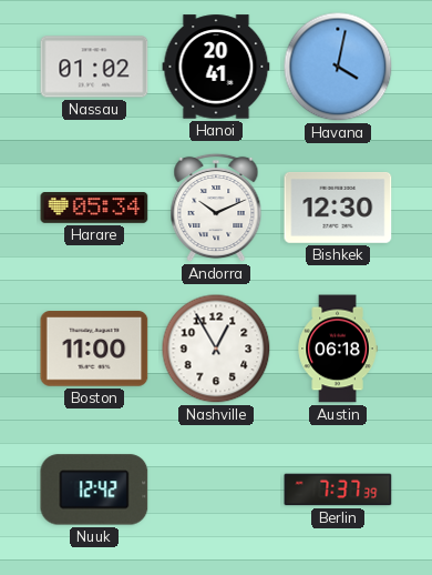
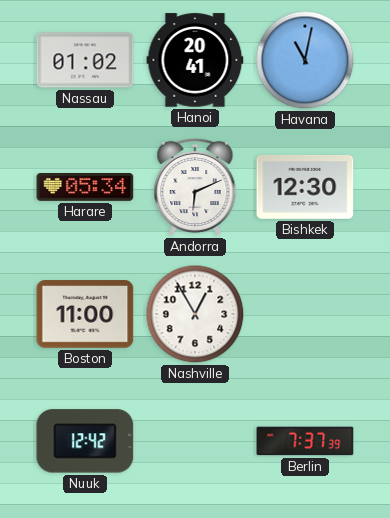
Havana: 4:02 -> 11:02 (305, 60)
Andorra: 10:11 -> 6:11 (195, 187)
Austin: 06:18 -> none (338, 349)
